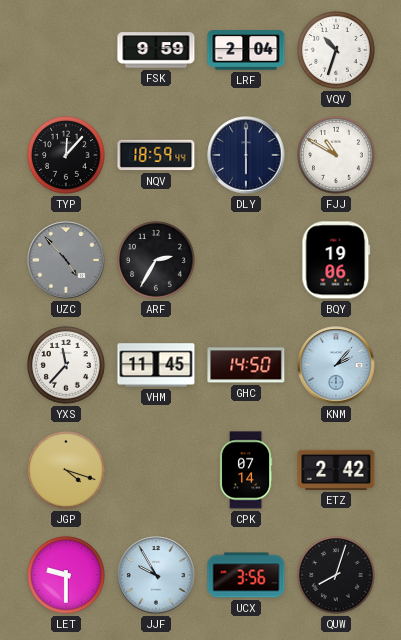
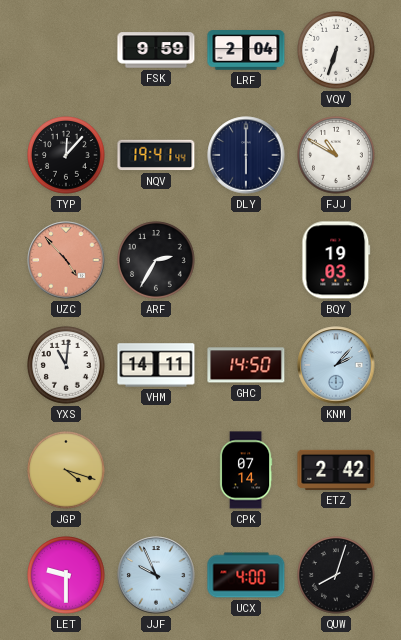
VQV: 10:33 -> 6:33 (337, 51)
NQV: 18:59 -> 19:41 (156, 155)
UZC dial: grey -> salmon (66, 260)
BQY: 19:06 -> 19:03 (336, 260)
YXS: 11:37 -> 11:01 (67, 366)
VHM: 11:45 -> 14:11 (156, 365)
JJF: 9:55 -> 9:56 (156, 575)
UCX: 3:56 -> 4:00 (246, 575)
